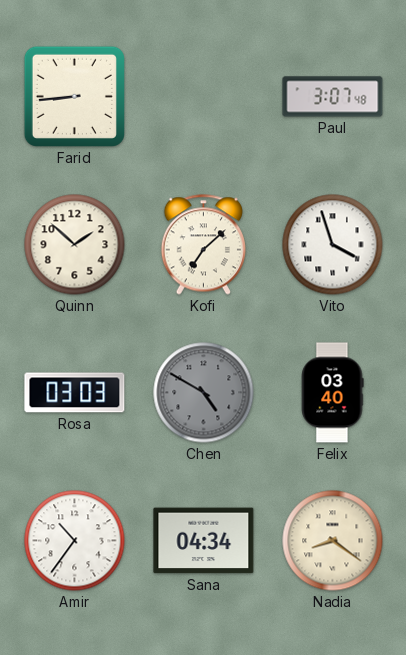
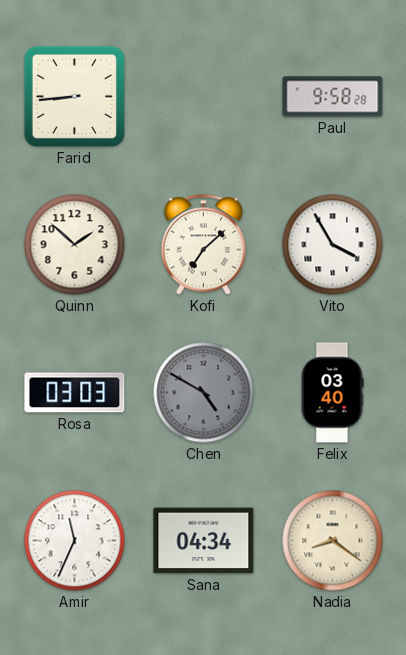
Paul: 3:07 -> 9:58 (333, 97)
Vito: 3:57 -> 3:55 (333, 245)
Amir: 10:36 -> 11:34 (75, 541)
